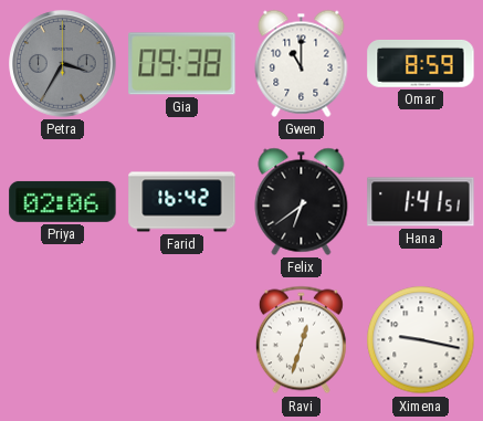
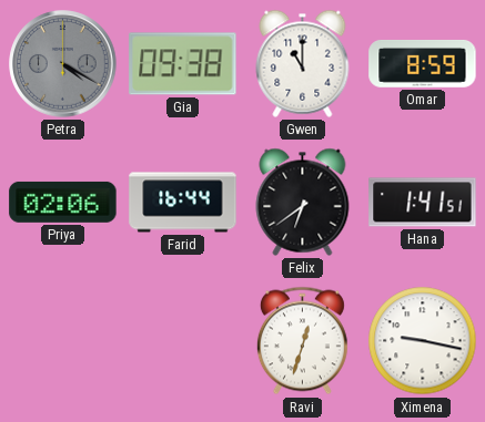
Petra: 3:35 -> 4:20 (63, 64)
Farid: 16:42 -> 16:44 (183, 203)
